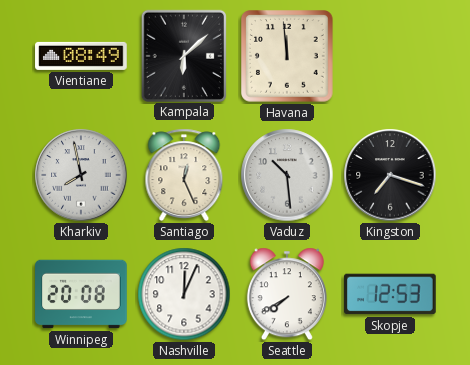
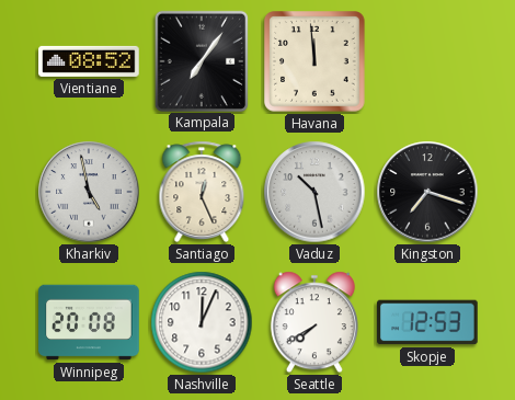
Vientiane: 08:49 -> 08:52 (89, 61)
Kampala: 6:08 -> 7:06 (202, 60)
Kharkiv: 7:58 -> 4:58 (89, 192)
Vaduz: 10:29 -> 10:28 (314, 192)
